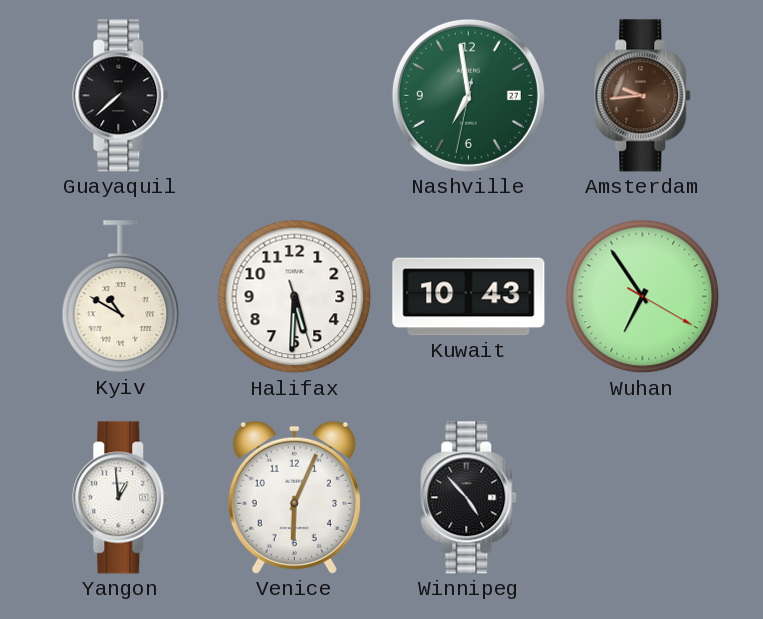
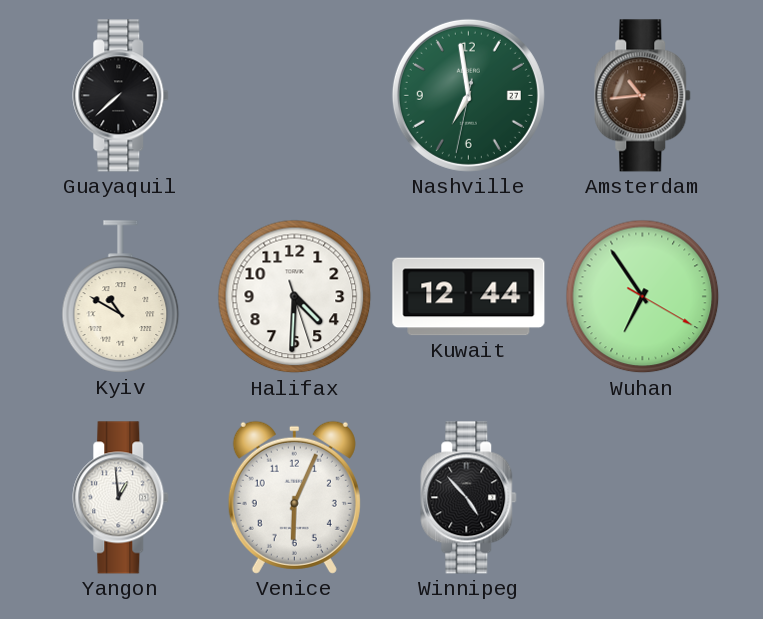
Amsterdam: 9:44 -> 10:44 (643, 96)
Halifax: 5:30 -> 4:30 (295, 297)
Kuwait: 10:43 -> 12:44 (469, 297)
